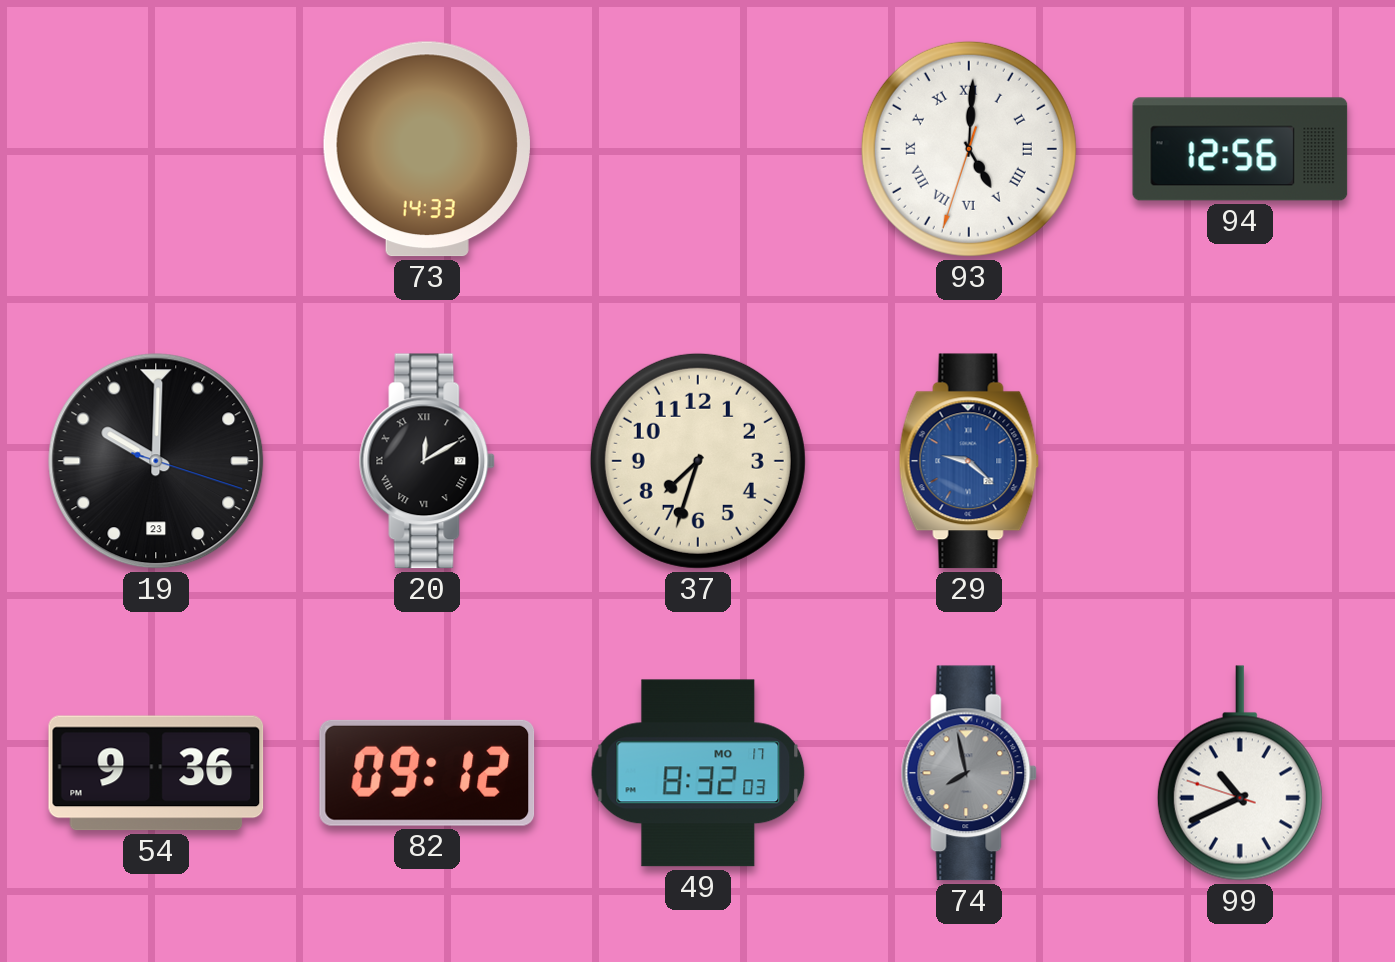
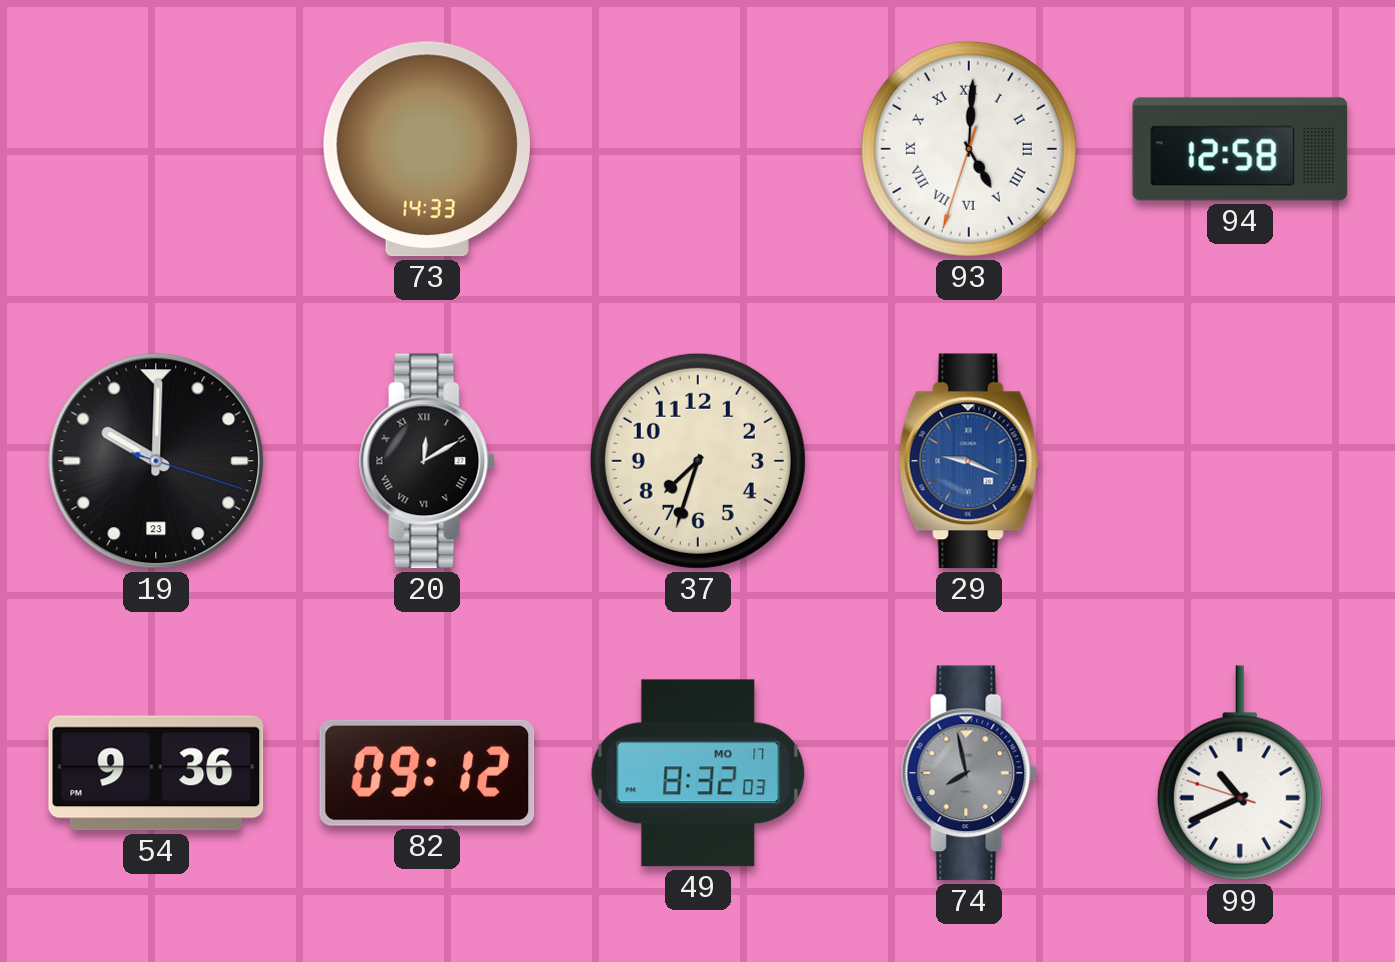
94: 12:56 -> 12:58 (1240, 149)
29: 9:22 -> 9:19 (969, 461)
